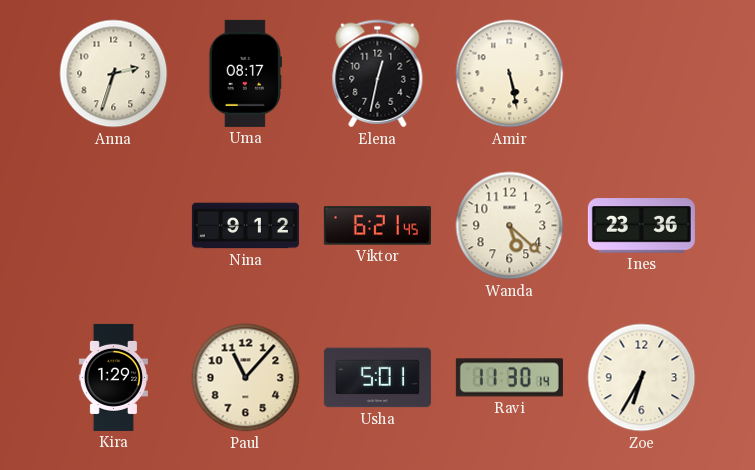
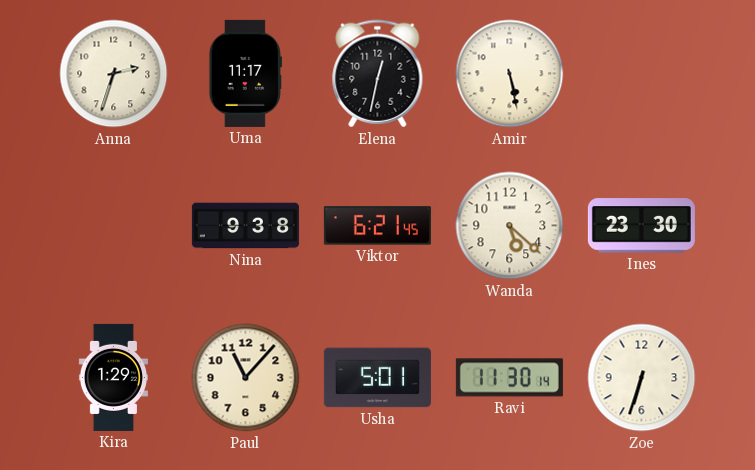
Uma: 08:17 -> 11:17 (245, 73)
Nina: 9:12 -> 9:38 (245, 226)
Ines: 23:36 -> 23:30 (641, 226)
Zoe: 6:35 -> 6:33 (642, 378)
